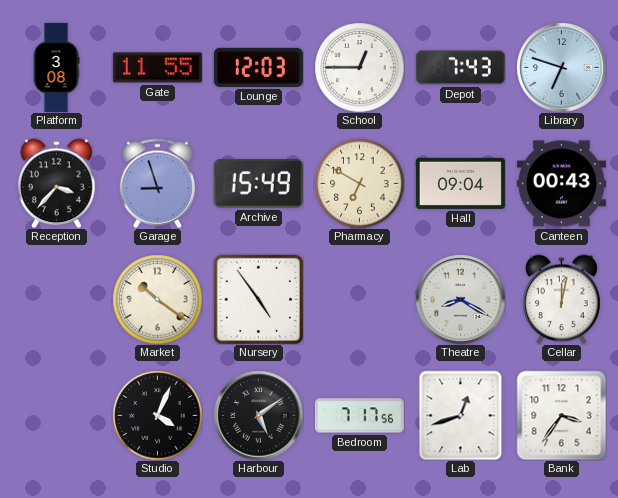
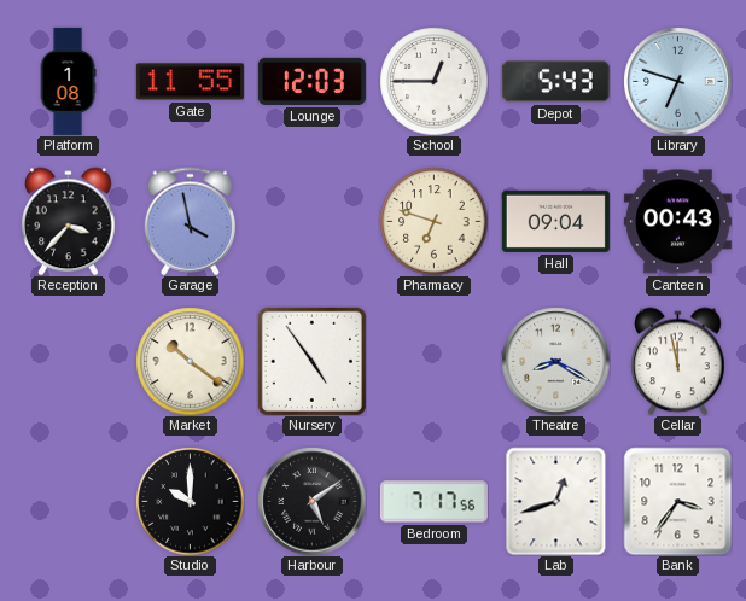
Platform: 3:08 -> 1:08 (68, 81)
Depot: 7:43 -> 5:43 (555, 82)
Garage: 8:57 -> 3:58 (191, 221)
Archive: 15:49 -> none (258, 184)
Pharmacy: 6:50 -> 6:48 (433, 221)
Cellar: 12:02 -> 11:58 (678, 361)
Studio: 4:04 -> 10:00 (190, 501)
